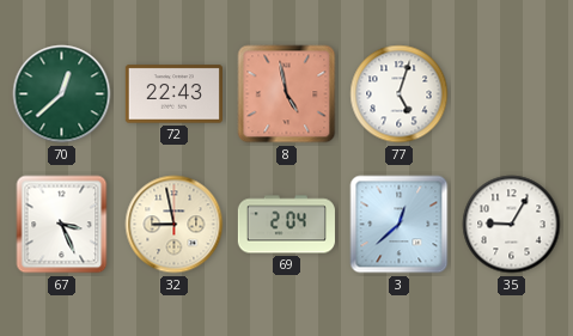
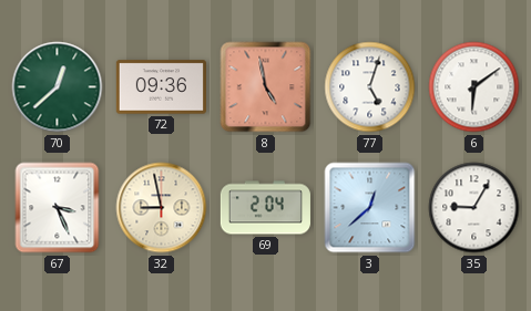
72: 22:43 -> 09:36 (161, 87)
6: none -> 6:09 (474, 87)
